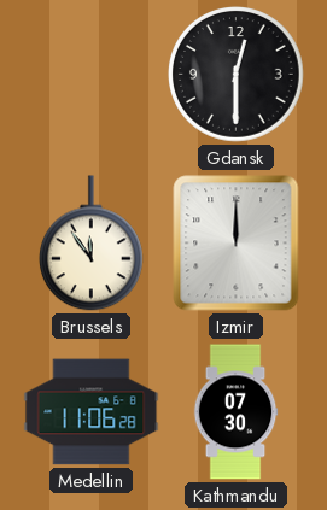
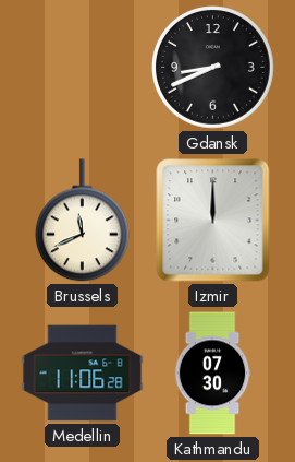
Gdansk: 12:30 -> 8:41 (213, 68)
Brussels: 11:54 -> 11:41 (83, 221)
